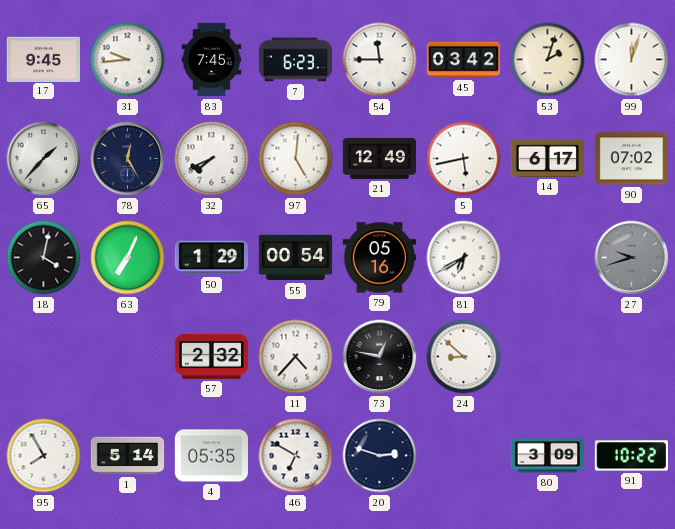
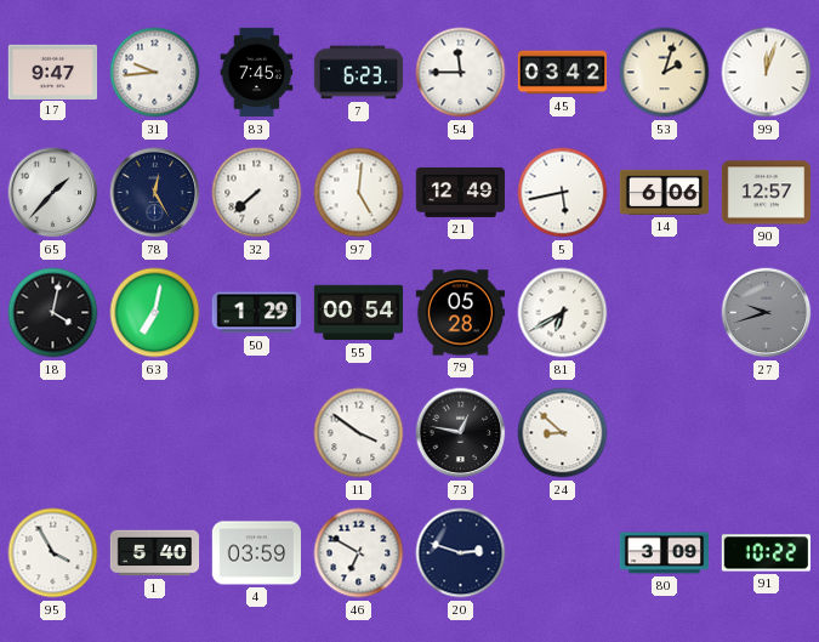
17: 9:45 -> 9:47 (52, 72)
32: 7:41 -> 7:38 (257, 193)
14: 6:17 -> 6:06 (664, 192)
90: 07:02 -> 12:57 (766, 193)
63: 7:04 -> 7:02 (155, 313)
79: 05:16 -> 05:28 (460, 313)
57: 2:32 -> none (212, 356)
11: 4:37 -> 3:51 (359, 433)
95: 7:55 -> 3:55 (53, 553)
1: 5:14 -> 5:40 (155, 553)
4: 05:35 -> 03:59 (256, 553)
